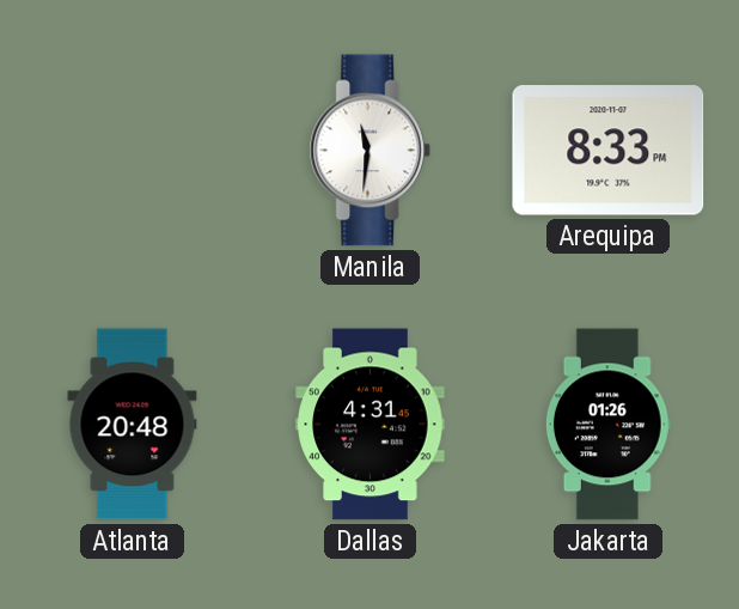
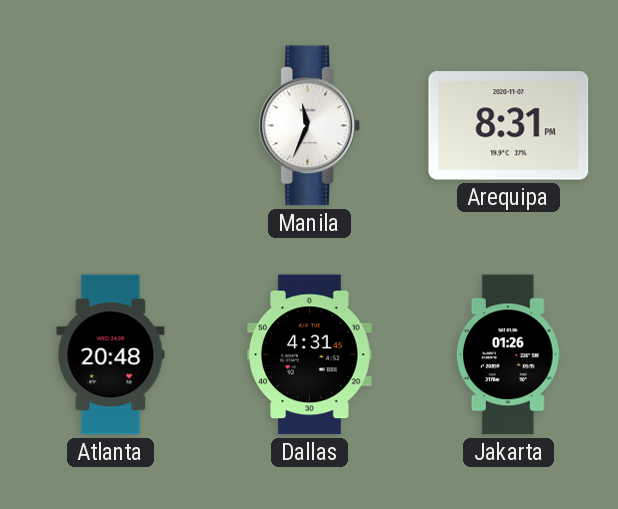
Manila: 11:31 -> 11:34 (310, 126)
Arequipa: 8:33 -> 8:31 (509, 126)
